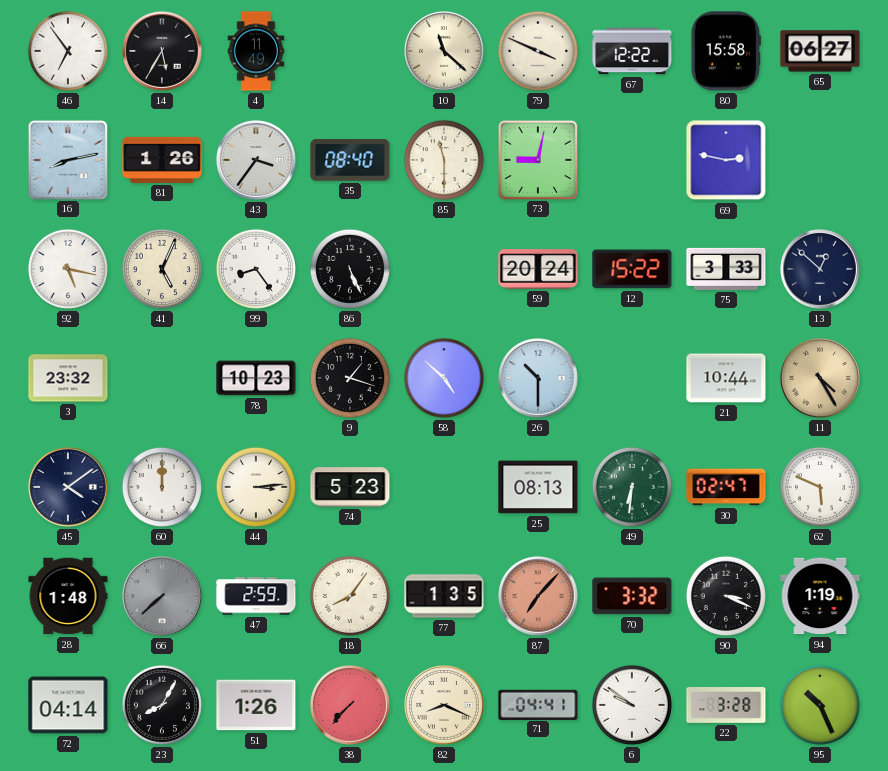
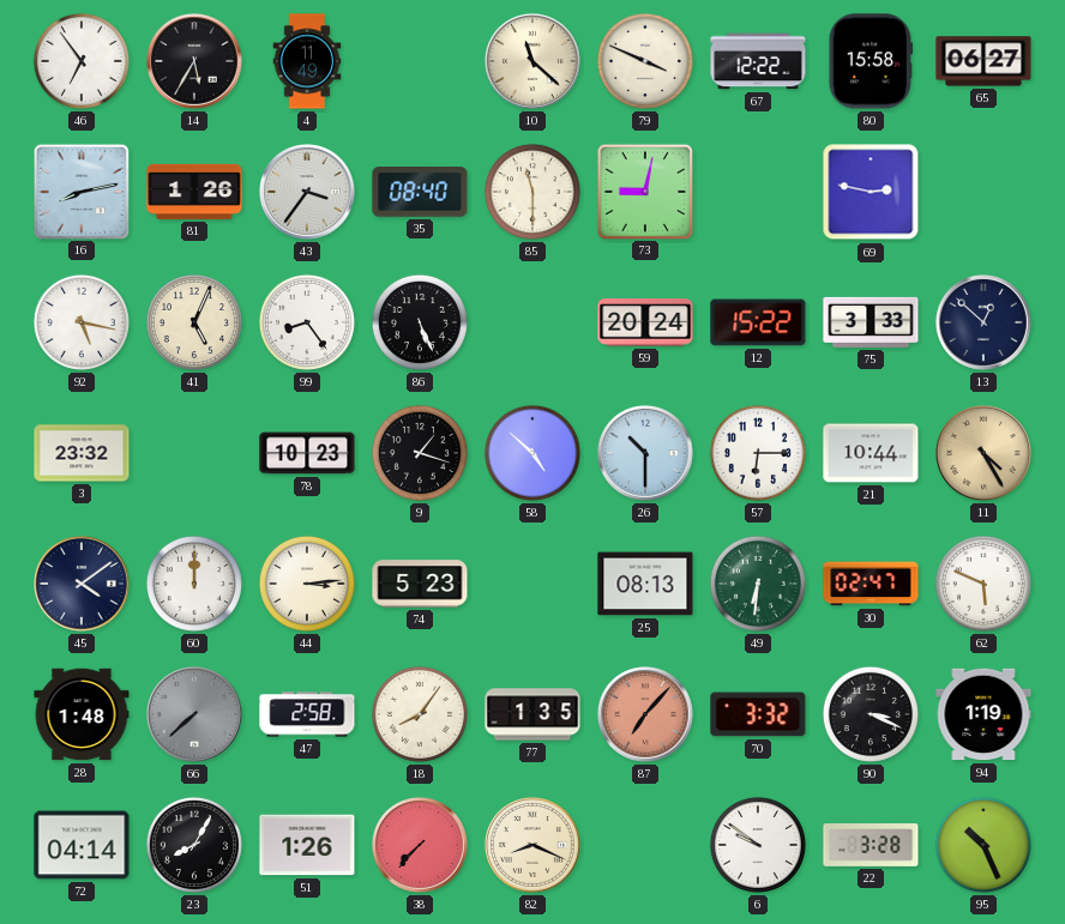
57: none -> 6:15 (758, 453)
47: 2:59 -> 2:58 (307, 714)
71: 04:41 -> none (538, 704)
